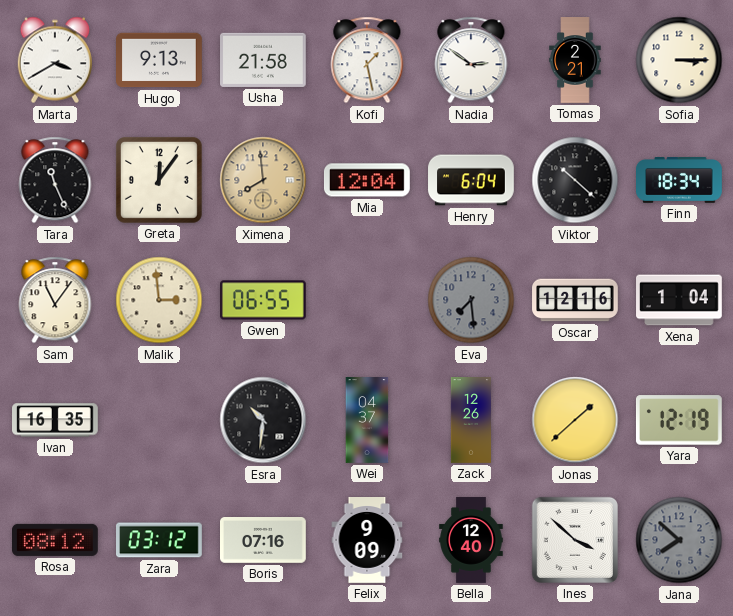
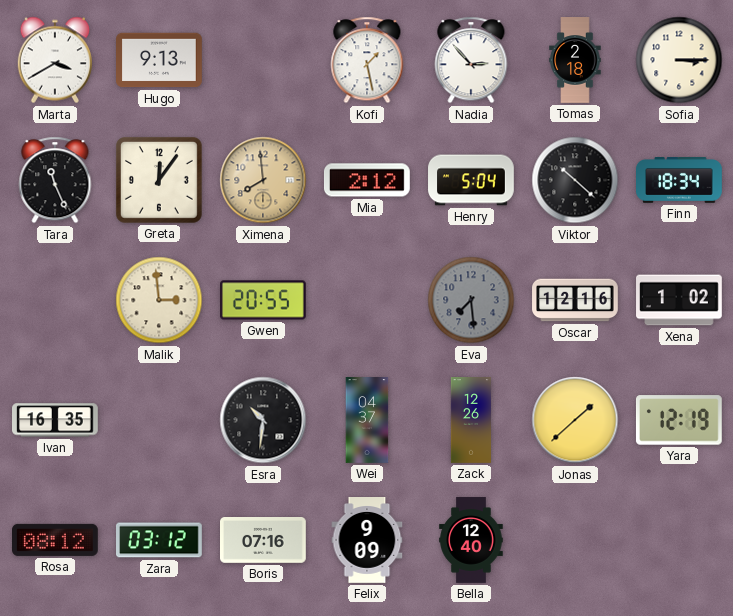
Usha: 21:58 -> none (264, 60)
Nadia: 2:51 -> 2:53 (471, 60)
Tomas: 2:21 -> 2:18 (575, 60)
Mia: 12:04 -> 2:12 (367, 180)
Henry: 6:04 -> 5:04 (471, 180)
Sam: 11:06 -> none (55, 300)
Gwen: 06:55 -> 20:55 (264, 300)
Xena: 1:04 -> 1:02 (679, 300)
Ines: 3:52 -> none (575, 540)
Jana: 7:52 -> none (679, 540)
